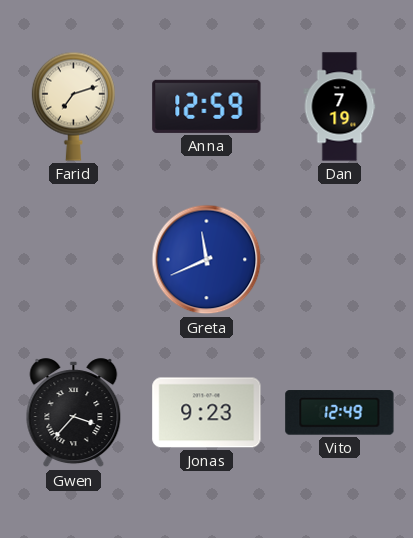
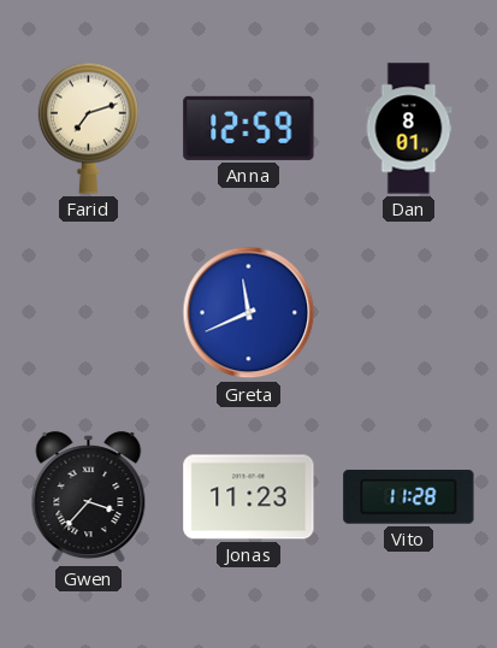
Dan: 7:19 -> 8:01 (409, 129)
Jonas: 9:23 -> 11:23 (249, 497)
Vito: 12:49 -> 11:28 (409, 497)
